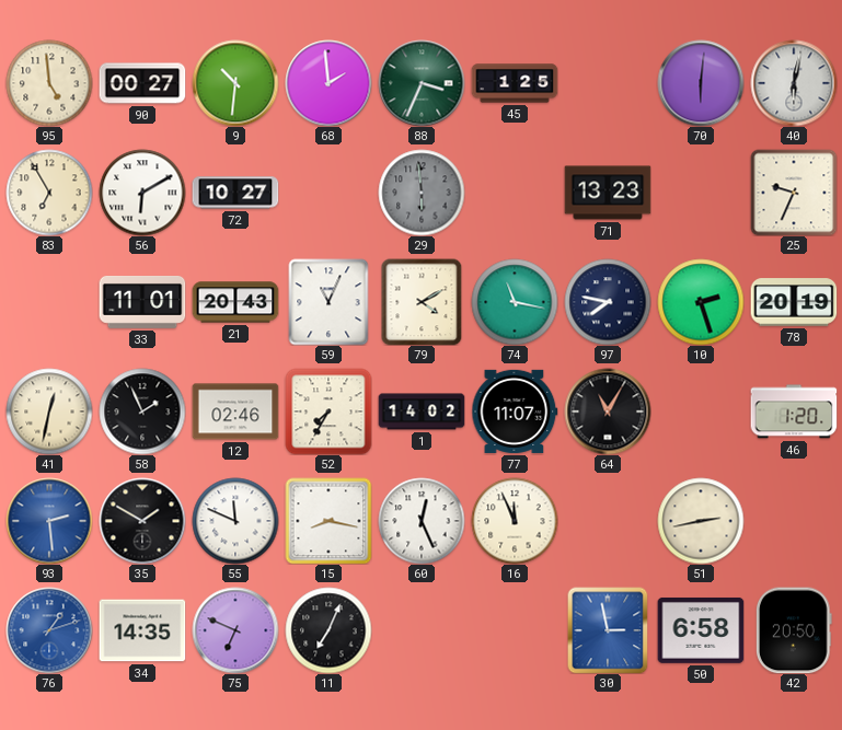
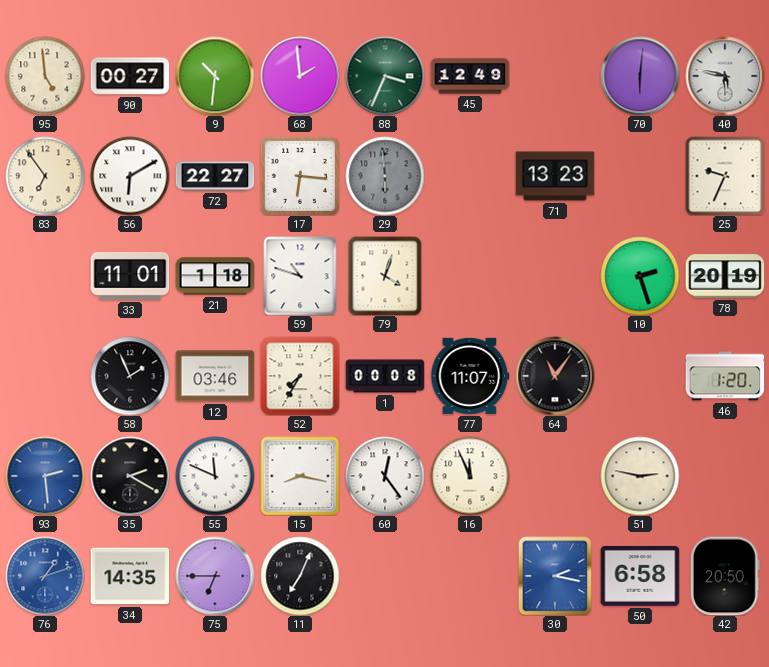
45: 1:25 -> 12:49 (470, 76)
40: 6:02 -> 5:47 (725, 76)
83: 6:55 -> 6:54 (45, 176)
72: 10:27 -> 22:27 (215, 176)
17: none -> 6:16 (300, 176)
21: 20:43 -> 1:18 (215, 276)
59: 11:04 -> 10:48 (300, 276)
79: 4:10 -> 4:03 (385, 276)
74: 11:17 -> none (515, 302)
97: 7:47 -> none (608, 302)
41: 12:32 -> none (49, 412)
12: 02:46 -> 03:46 (215, 376)
1: 14:02 -> 00:08 (385, 376)
64: 11:05 -> 11:06 (555, 376)
35: 1:50 -> 2:20 (130, 476)
60: 12:26 -> 12:24 (385, 476)
51: 2:43 -> 2:47 (640, 476)
75: 6:49 -> 6:45 (215, 576)
30: 2:58 -> 2:17 (555, 576)
